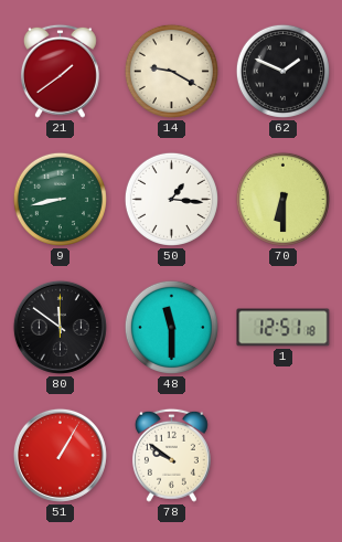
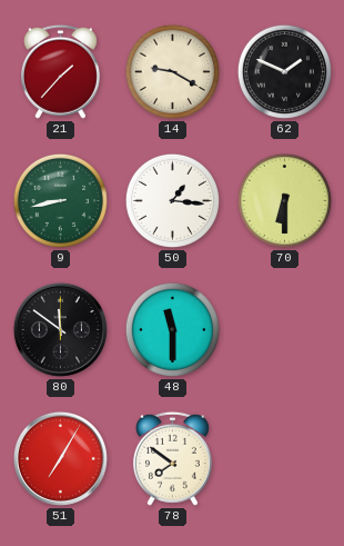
21: 1:39 -> 1:37 (60, 71)
1: 12:51 -> none (284, 328)
51: 1:05 -> 7:05 (60, 458)
78: 9:51 -> 7:51 (172, 458)
